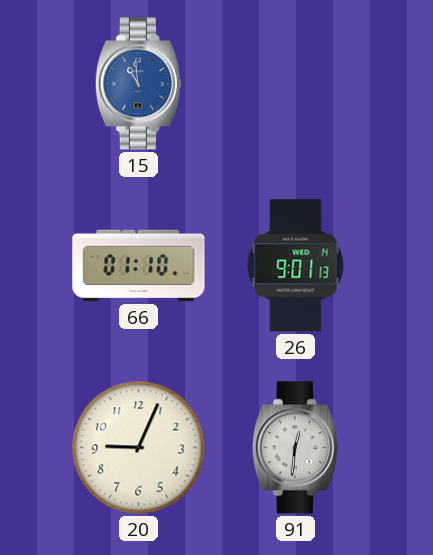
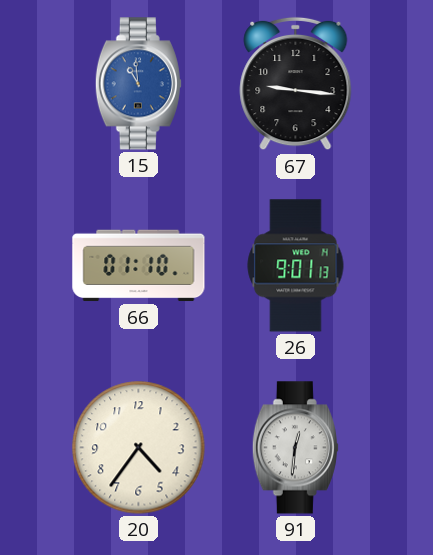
67: none -> 9:16 (296, 84)
20: 9:04 -> 4:36 (139, 448)
